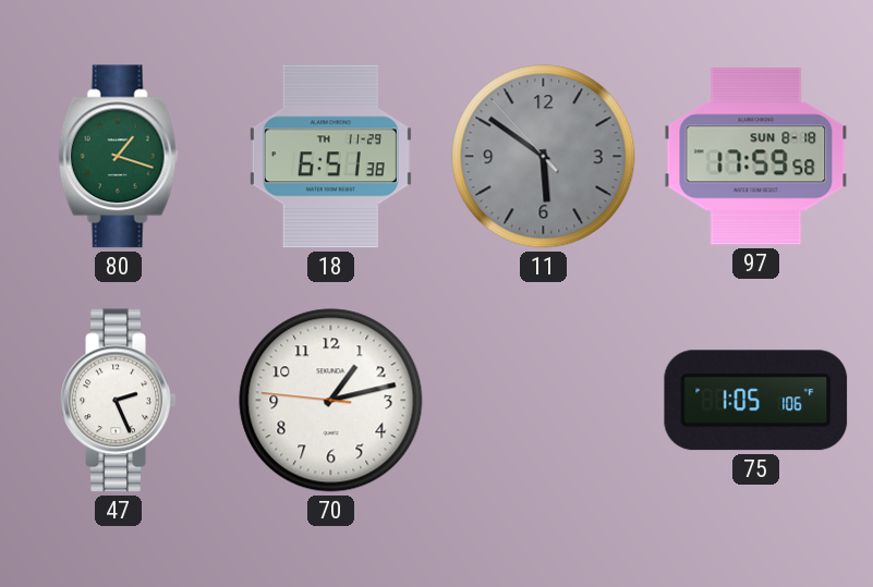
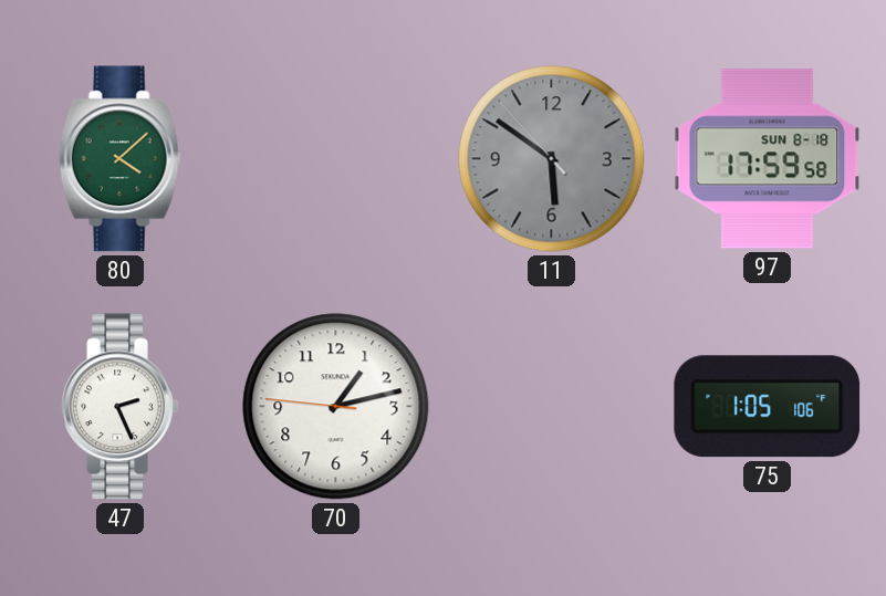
80: 1:18 -> 4:08 (121, 159)
18: 6:51 -> none (330, 157)
